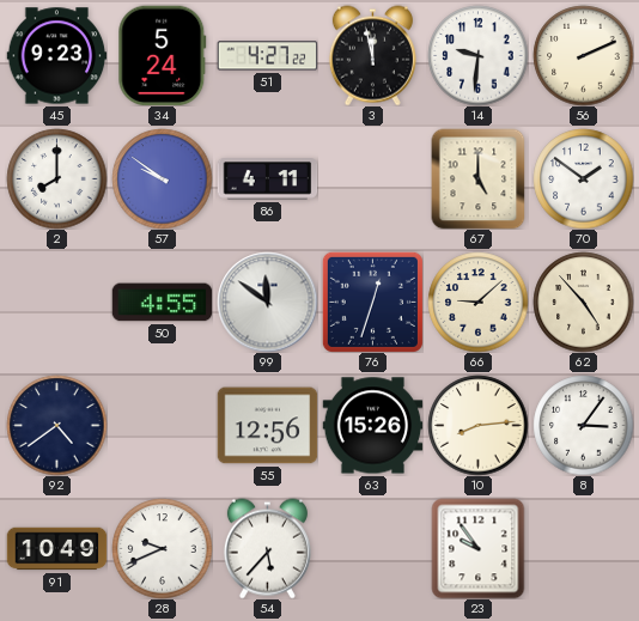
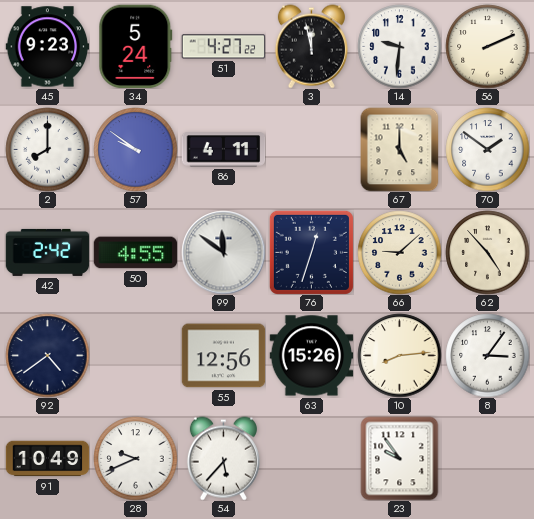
42: none -> 2:42 (47, 252)
